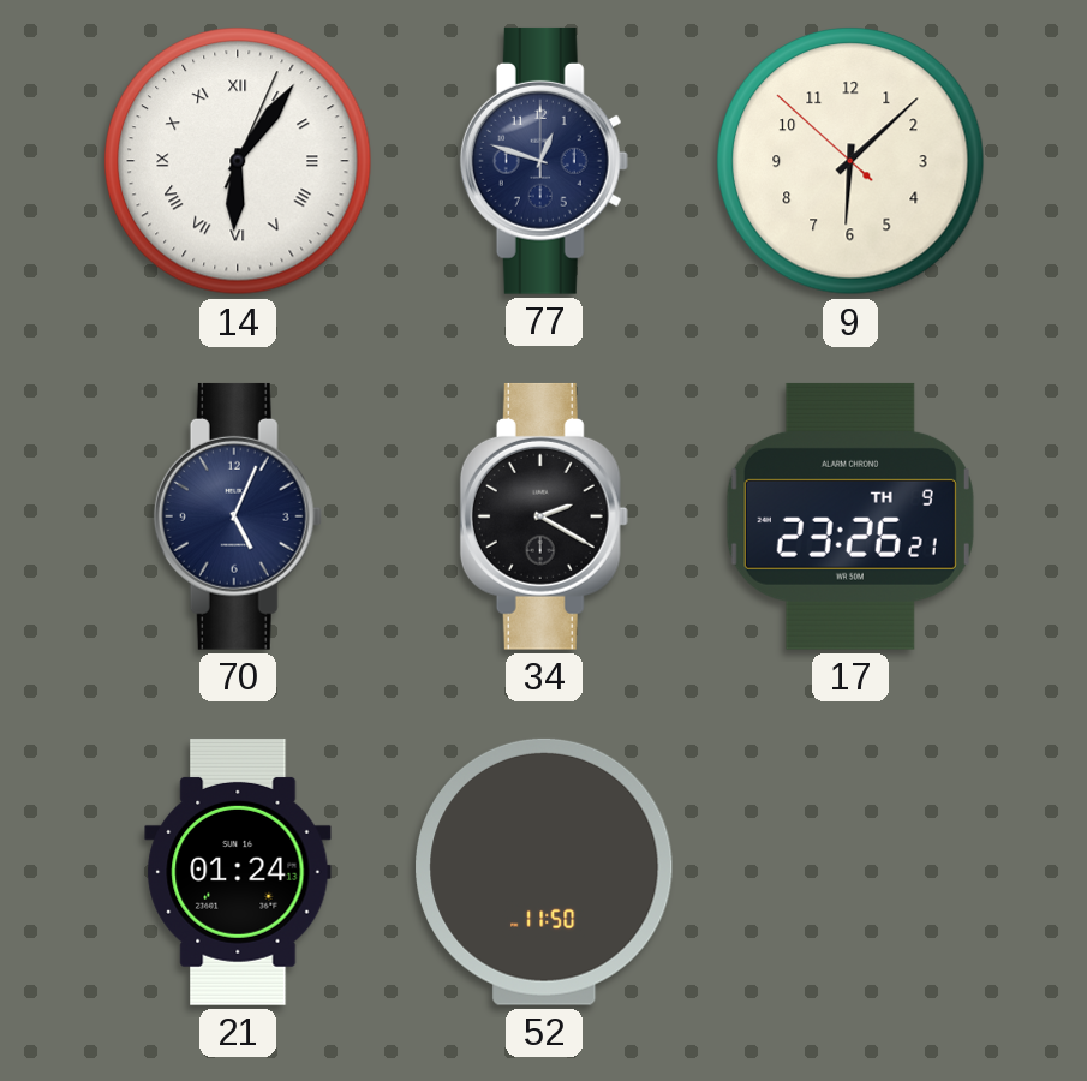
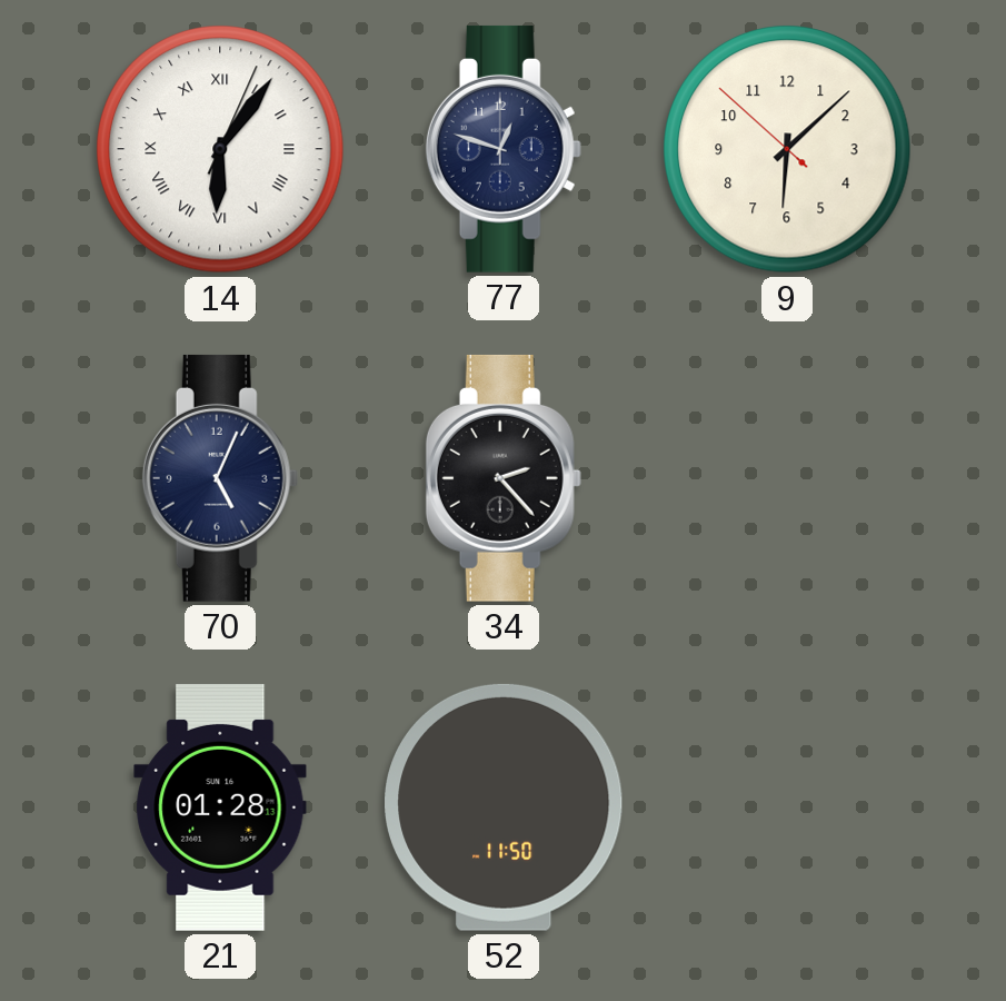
34: 2:20 -> 2:23 (504, 478)
17: 23:26 -> none (850, 516)
21: 01:24 -> 01:28 (220, 807)
